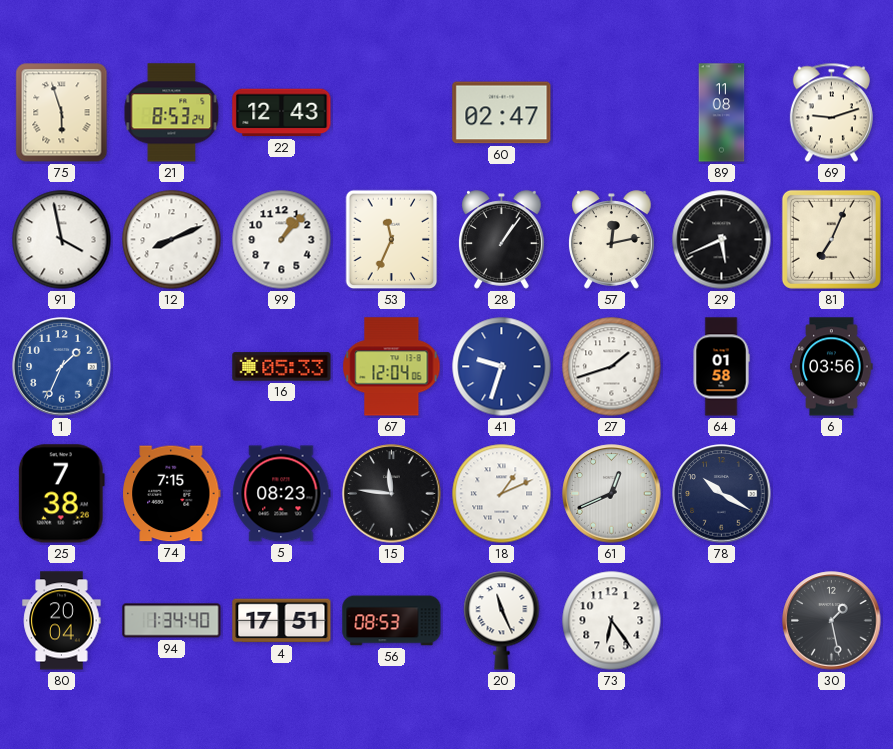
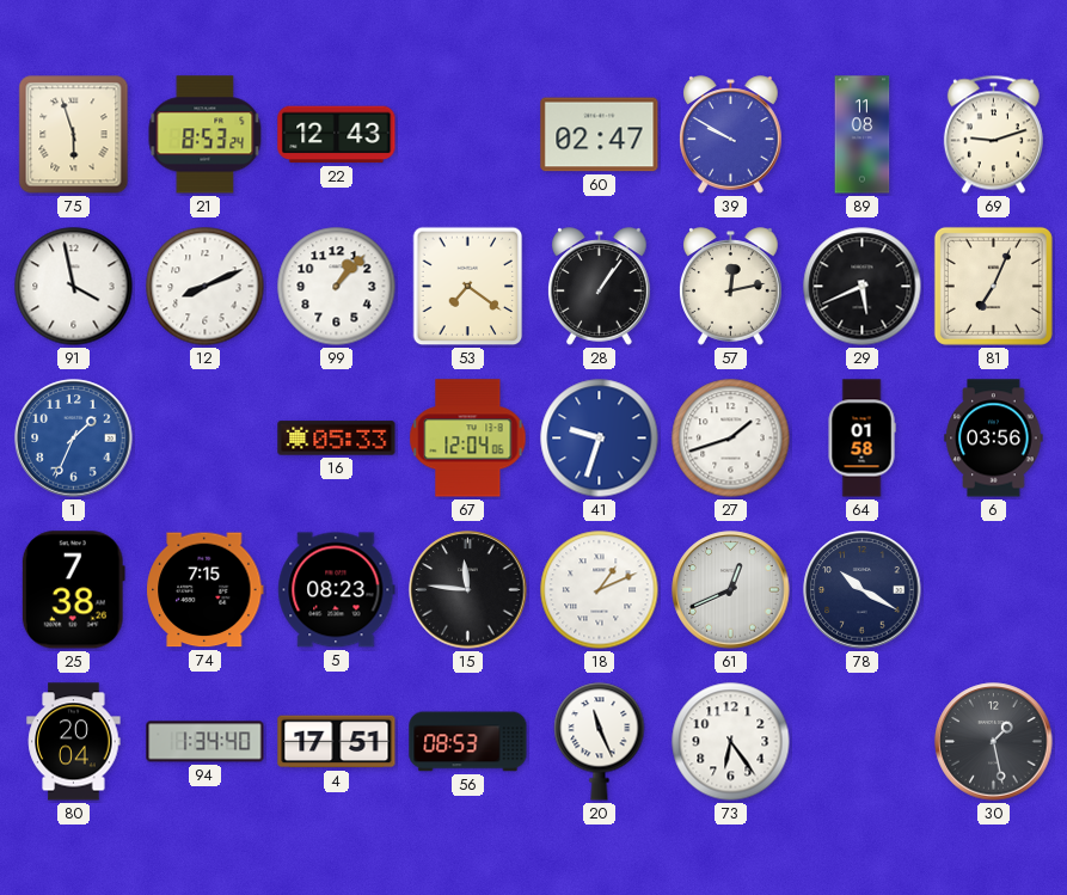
39: none -> 9:50 (731, 135)
53: 11:34 -> 7:21 (468, 287)
